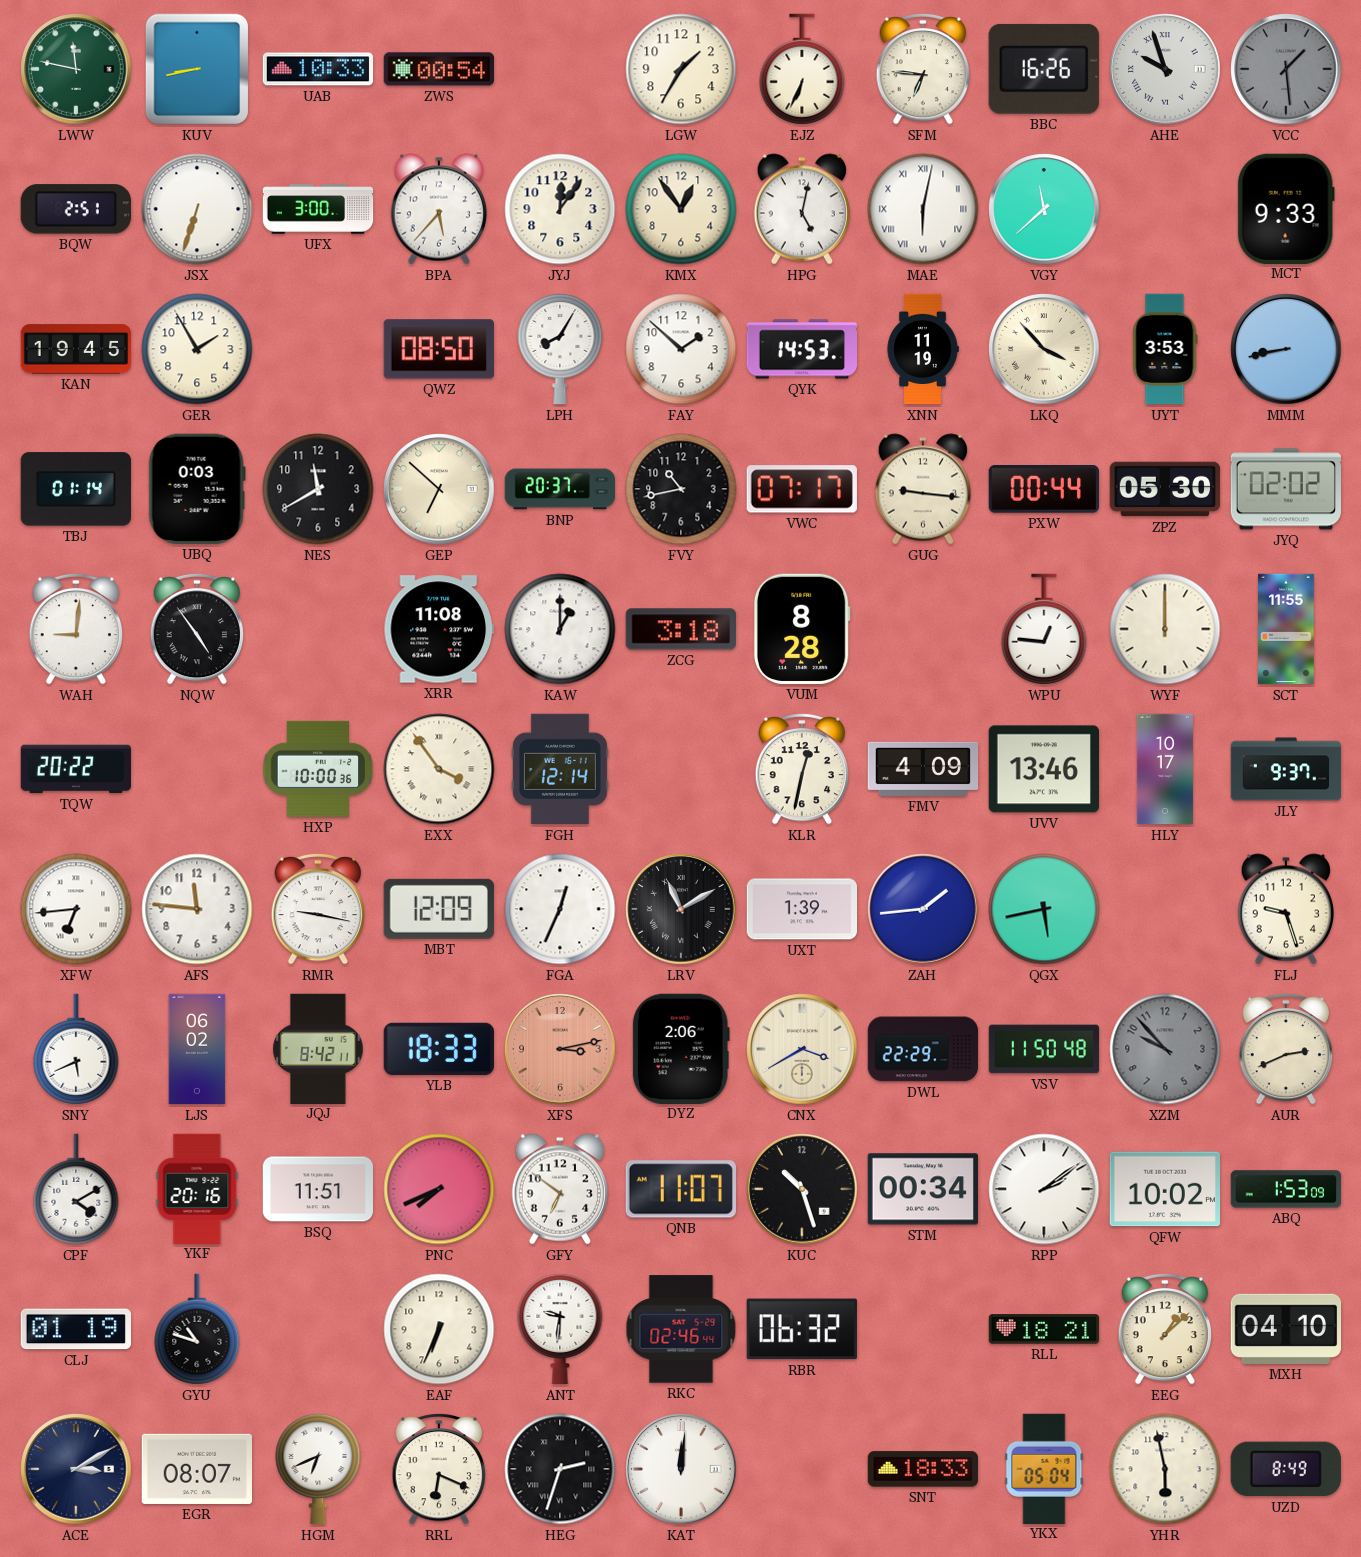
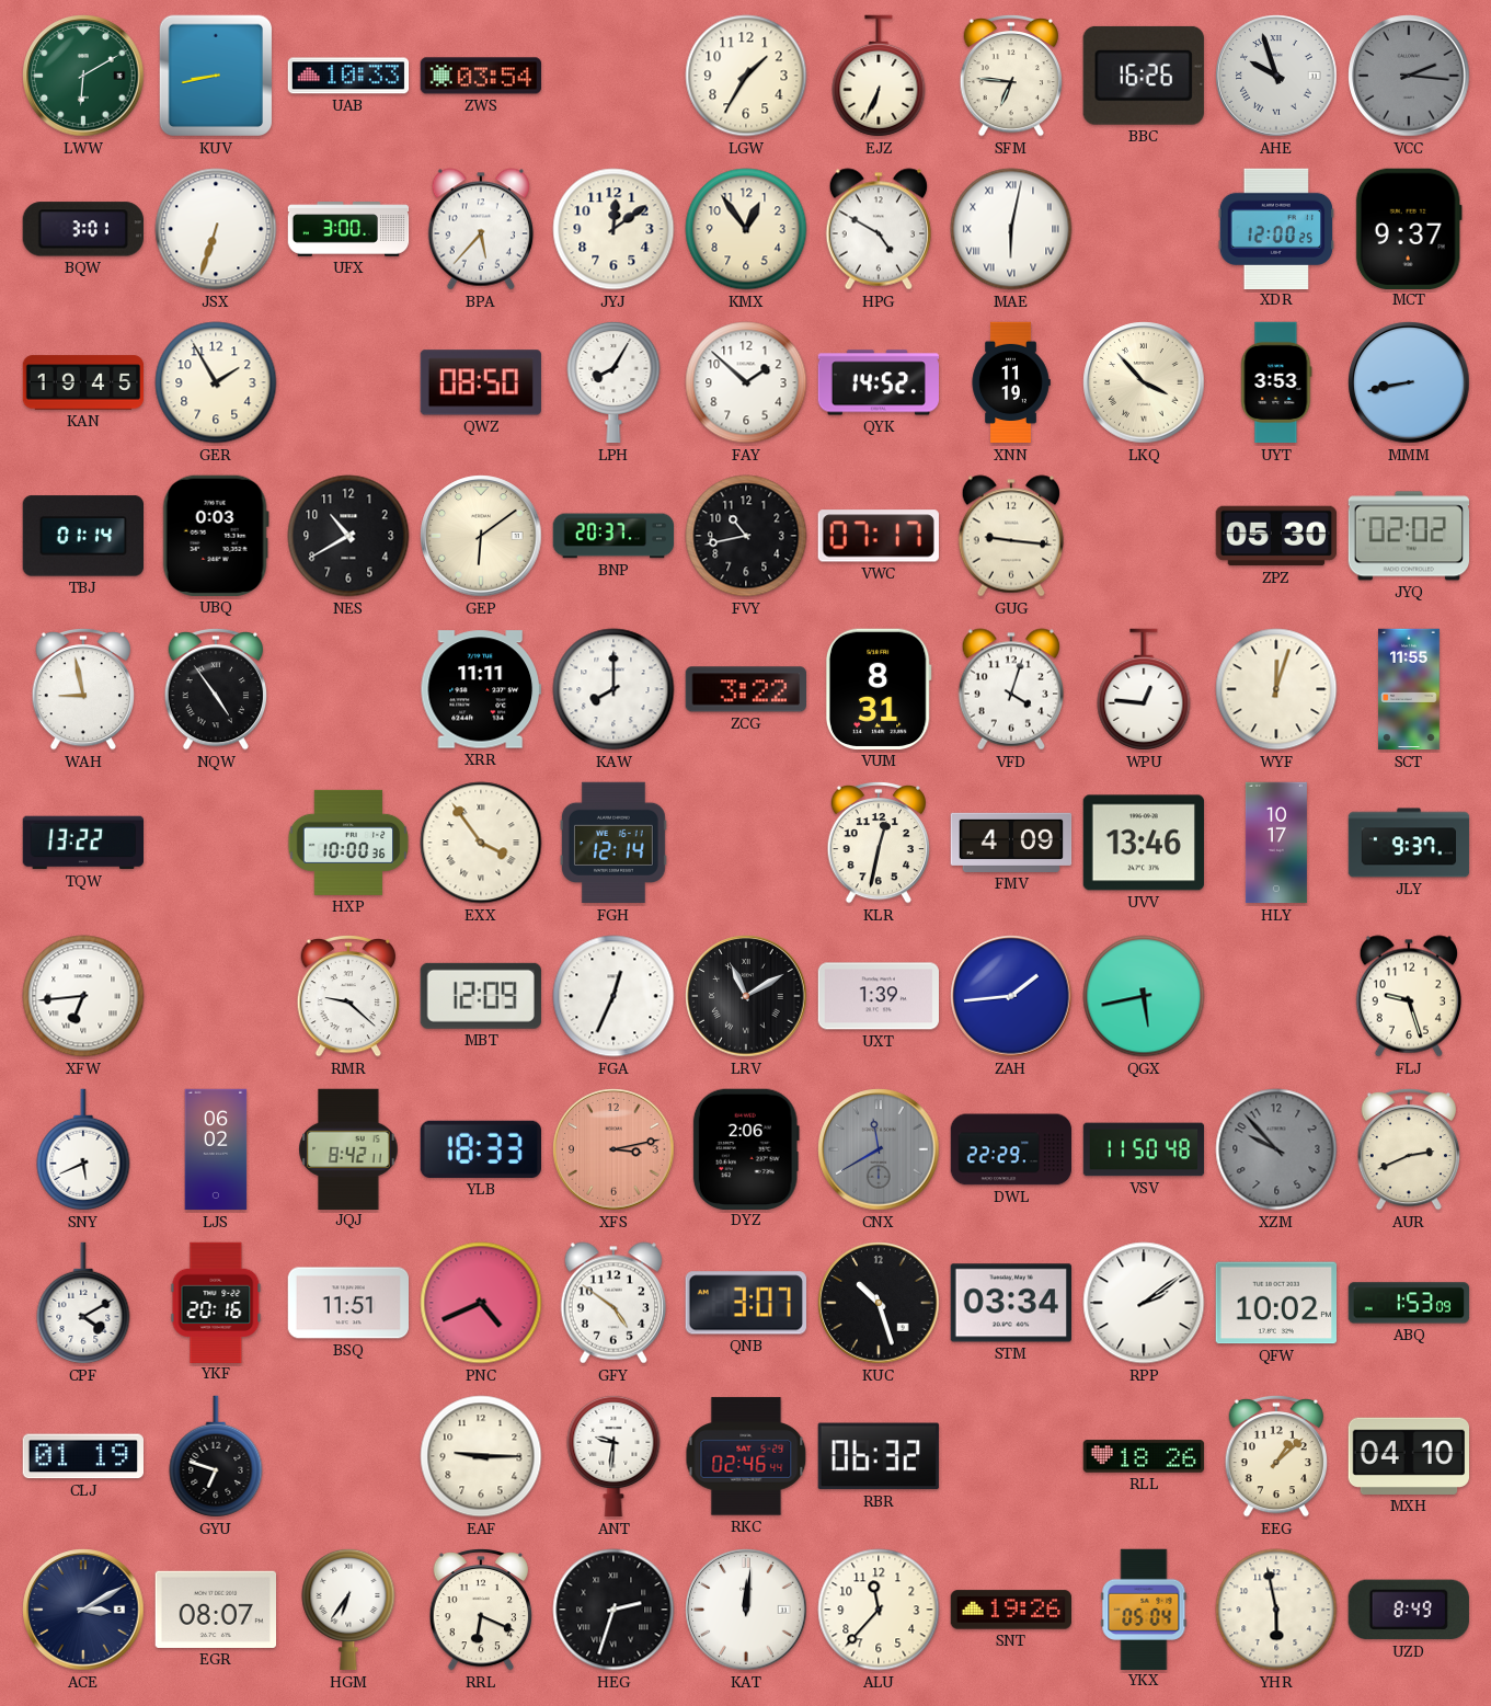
LWW: 11:47 -> 6:10 (83, 76)
ZWS: 00:54 -> 03:54 (481, 76)
VCC: 1:29 -> 2:16 (1409, 76)
BQW: 2:51 -> 3:01 (83, 229)
JYJ: 12:06 -> 12:09 (613, 229)
HPG: 5:02 -> 4:50 (878, 229)
VGY: 11:38 -> none (1044, 209)
XDR: none -> 12:00 (1275, 228)
MCT: 9:33 -> 9:37 (1409, 228)
QYK: 14:53 -> 14:52 (878, 382)
NES: 11:40 -> 10:40 (348, 536)
GEP: 6:52 -> 6:09 (481, 536)
PXW: 00:44 -> none (1044, 490)
WAH: 9:01 -> 8:58 (82, 689)
XRR: 11:08 -> 11:11 (480, 689)
KAW: 1:00 -> 8:00 (613, 689)
ZCG: 3:18 -> 3:22 (745, 689)
VUM: 8:28 -> 8:31 (879, 689)
VFD: none -> 4:03 (1010, 689)
WYF: 12:00 -> 12:03 (1276, 689)
TQW: 20:22 -> 13:22 (82, 843)
AFS: 11:46 -> none (197, 909)
RMR: 9:17 -> 9:22 (347, 996)
CNX: 3:40 -> 11:40 (879, 1149)
CNX dial: cream -> grey (879, 1149)
PNC: 7:41 -> 4:41 (481, 1303)
GFY: 6:51 -> 4:51 (612, 1303)
QNB: 11:07 -> 3:07 (746, 1303)
STM: 00:34 -> 03:34 (1010, 1303)
GYU: 10:48 -> 6:48 (216, 1456)
EAF: 6:34 -> 9:15 (481, 1456)
RLL: 18:21 -> 18:26 (1144, 1456)
HGM: 6:41 -> 6:36 (348, 1610)
ALU: none -> 11:37 (879, 1610)
SNT: 18:33 -> 19:26 (1010, 1610)
